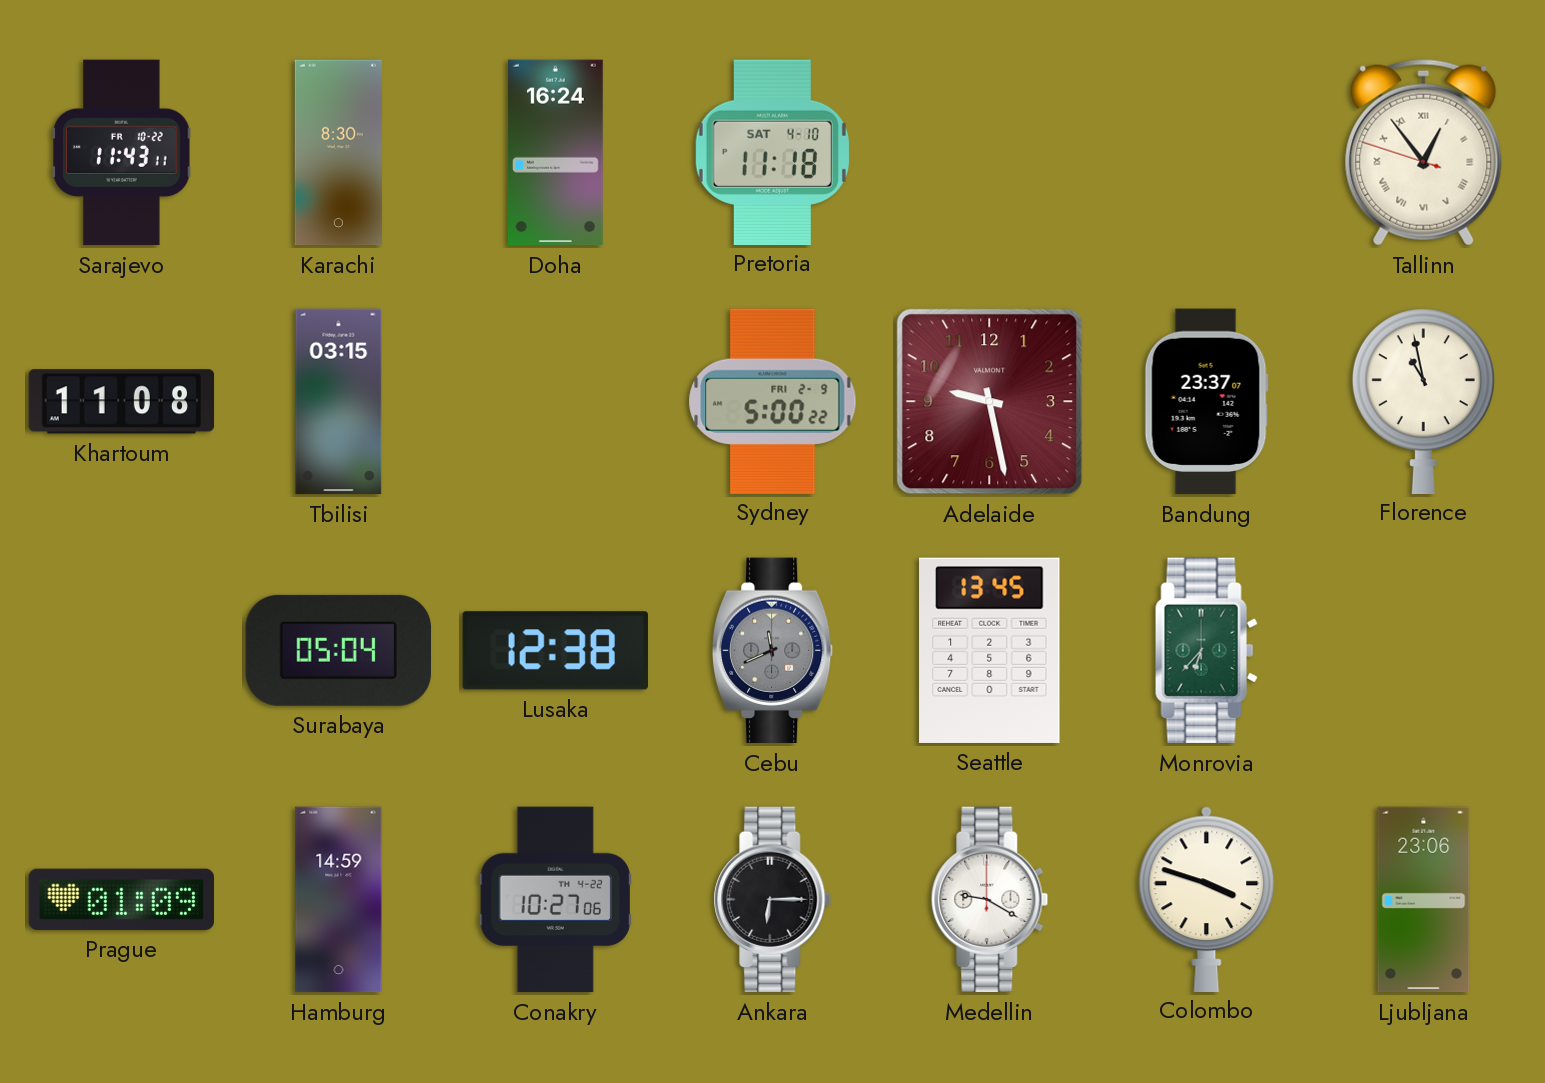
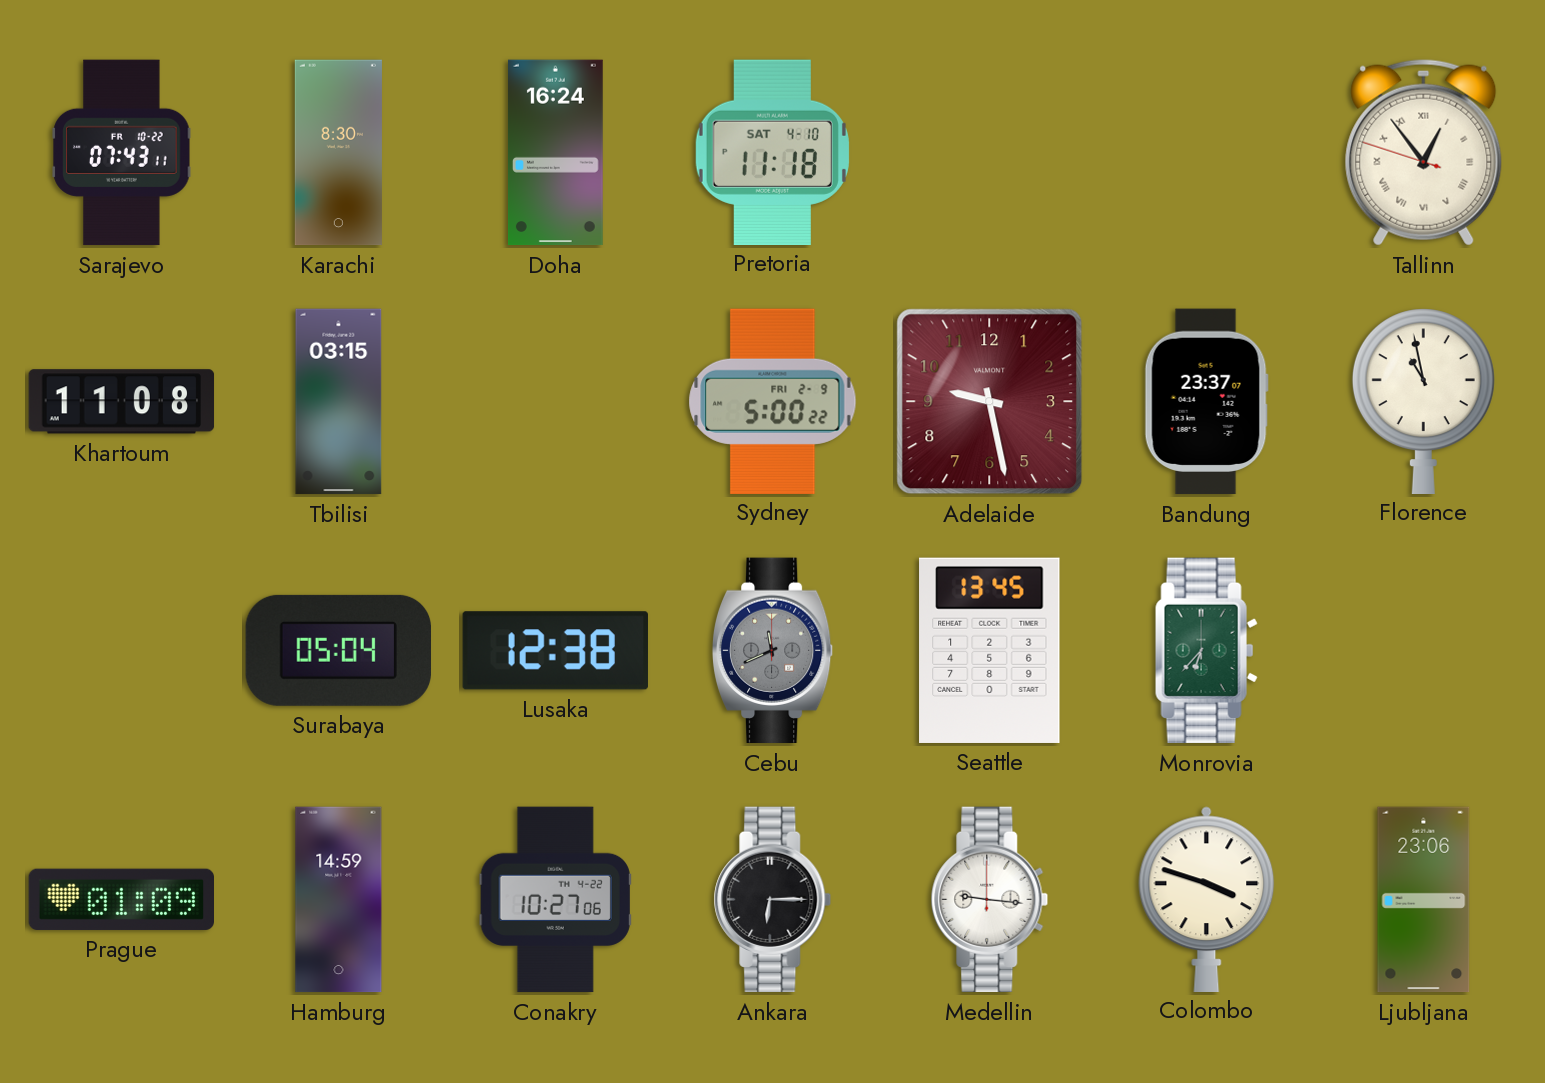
Sarajevo: 11:43 -> 07:43 (122, 153)
Medellin: 9:20 -> 9:16 (990, 900)
